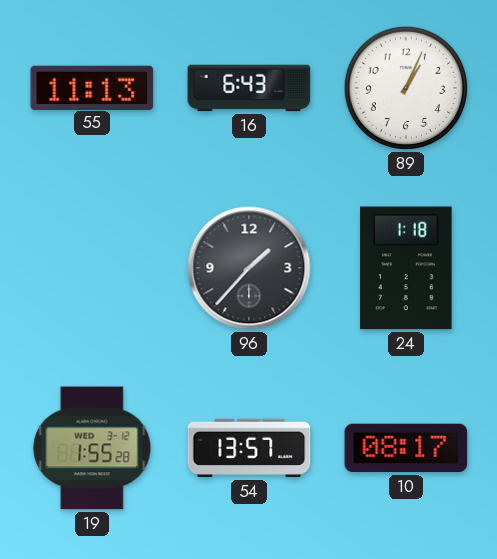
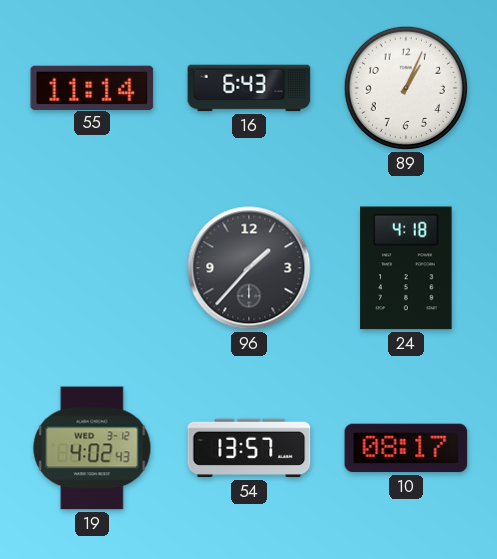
55: 11:13 -> 11:14 (92, 87)
24: 1:18 -> 4:18 (406, 268)
19: 1:55 -> 4:02 (92, 448)
